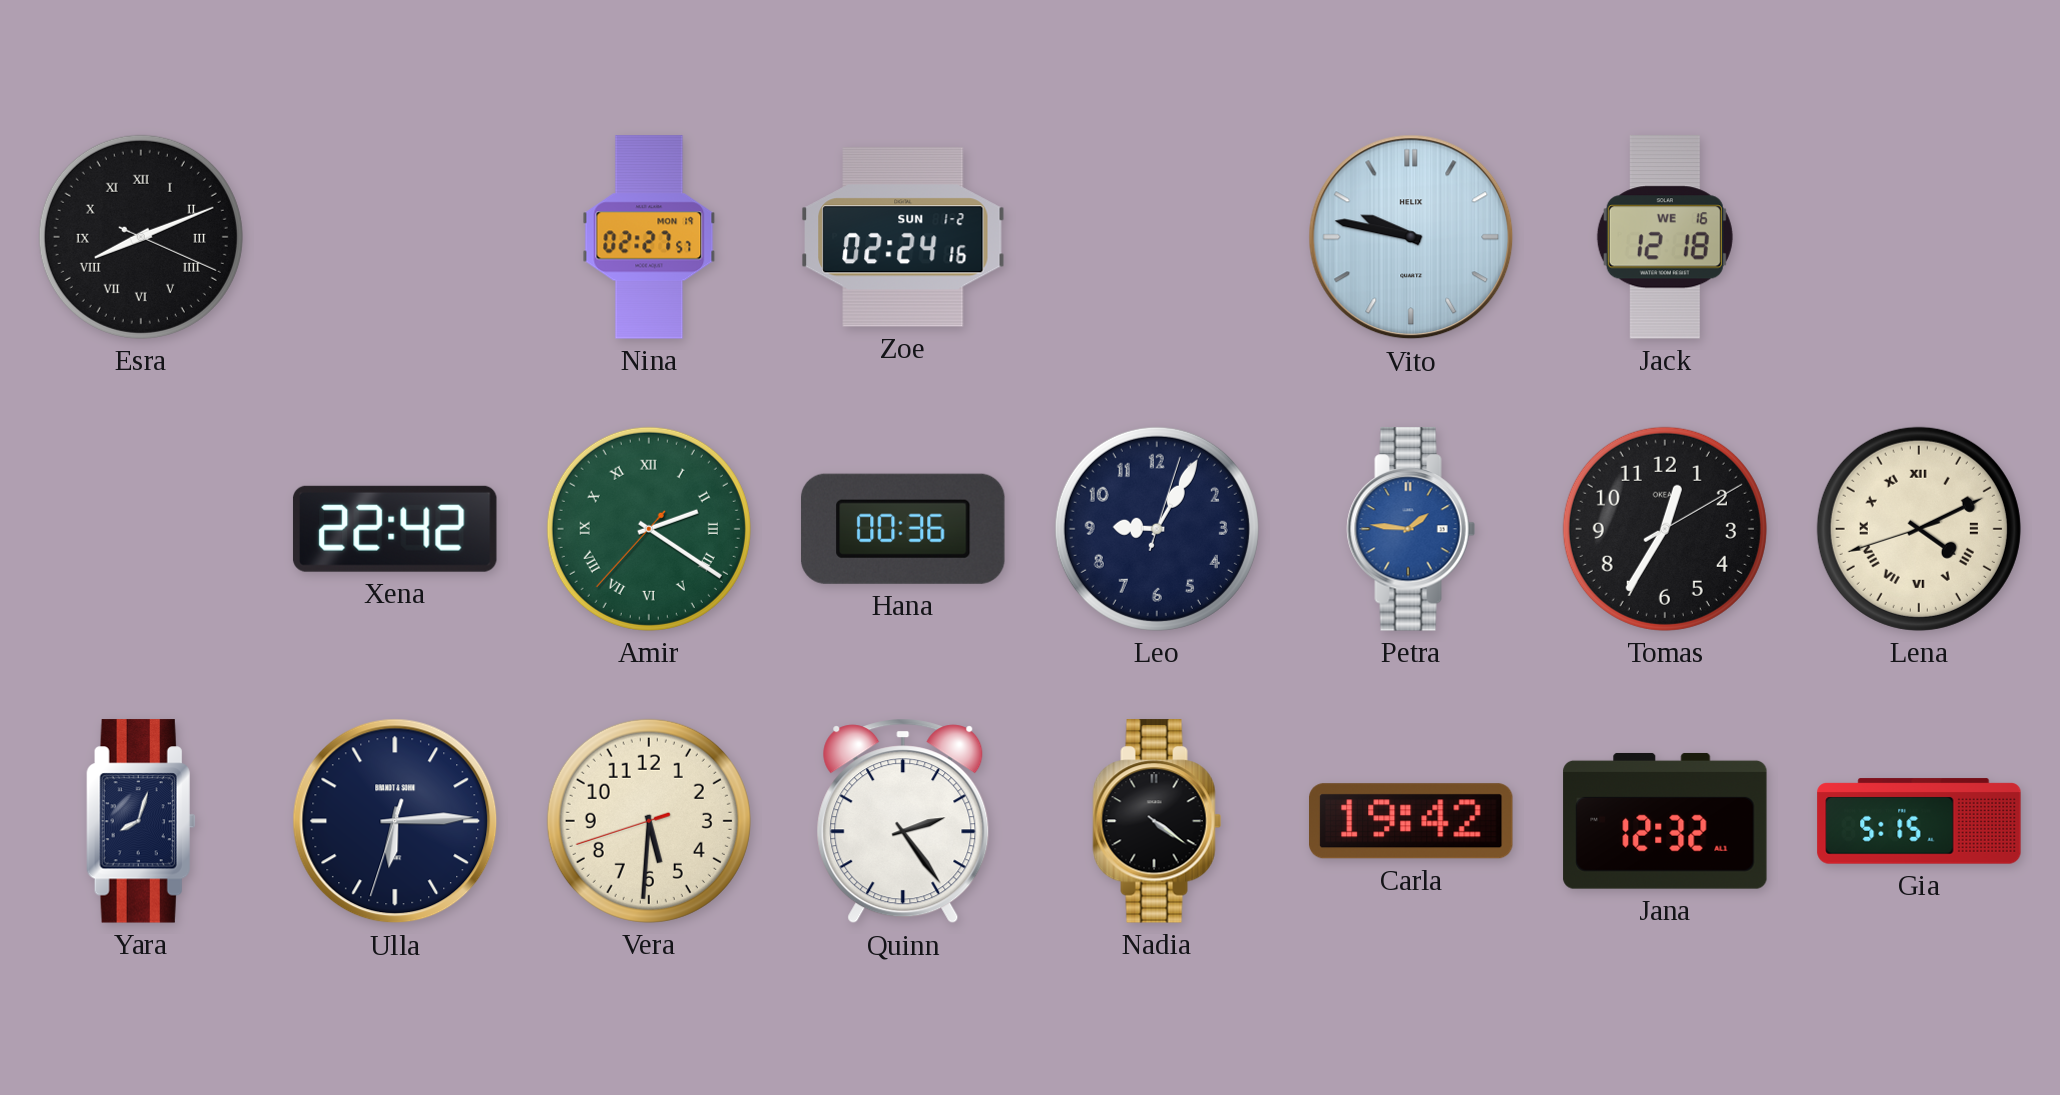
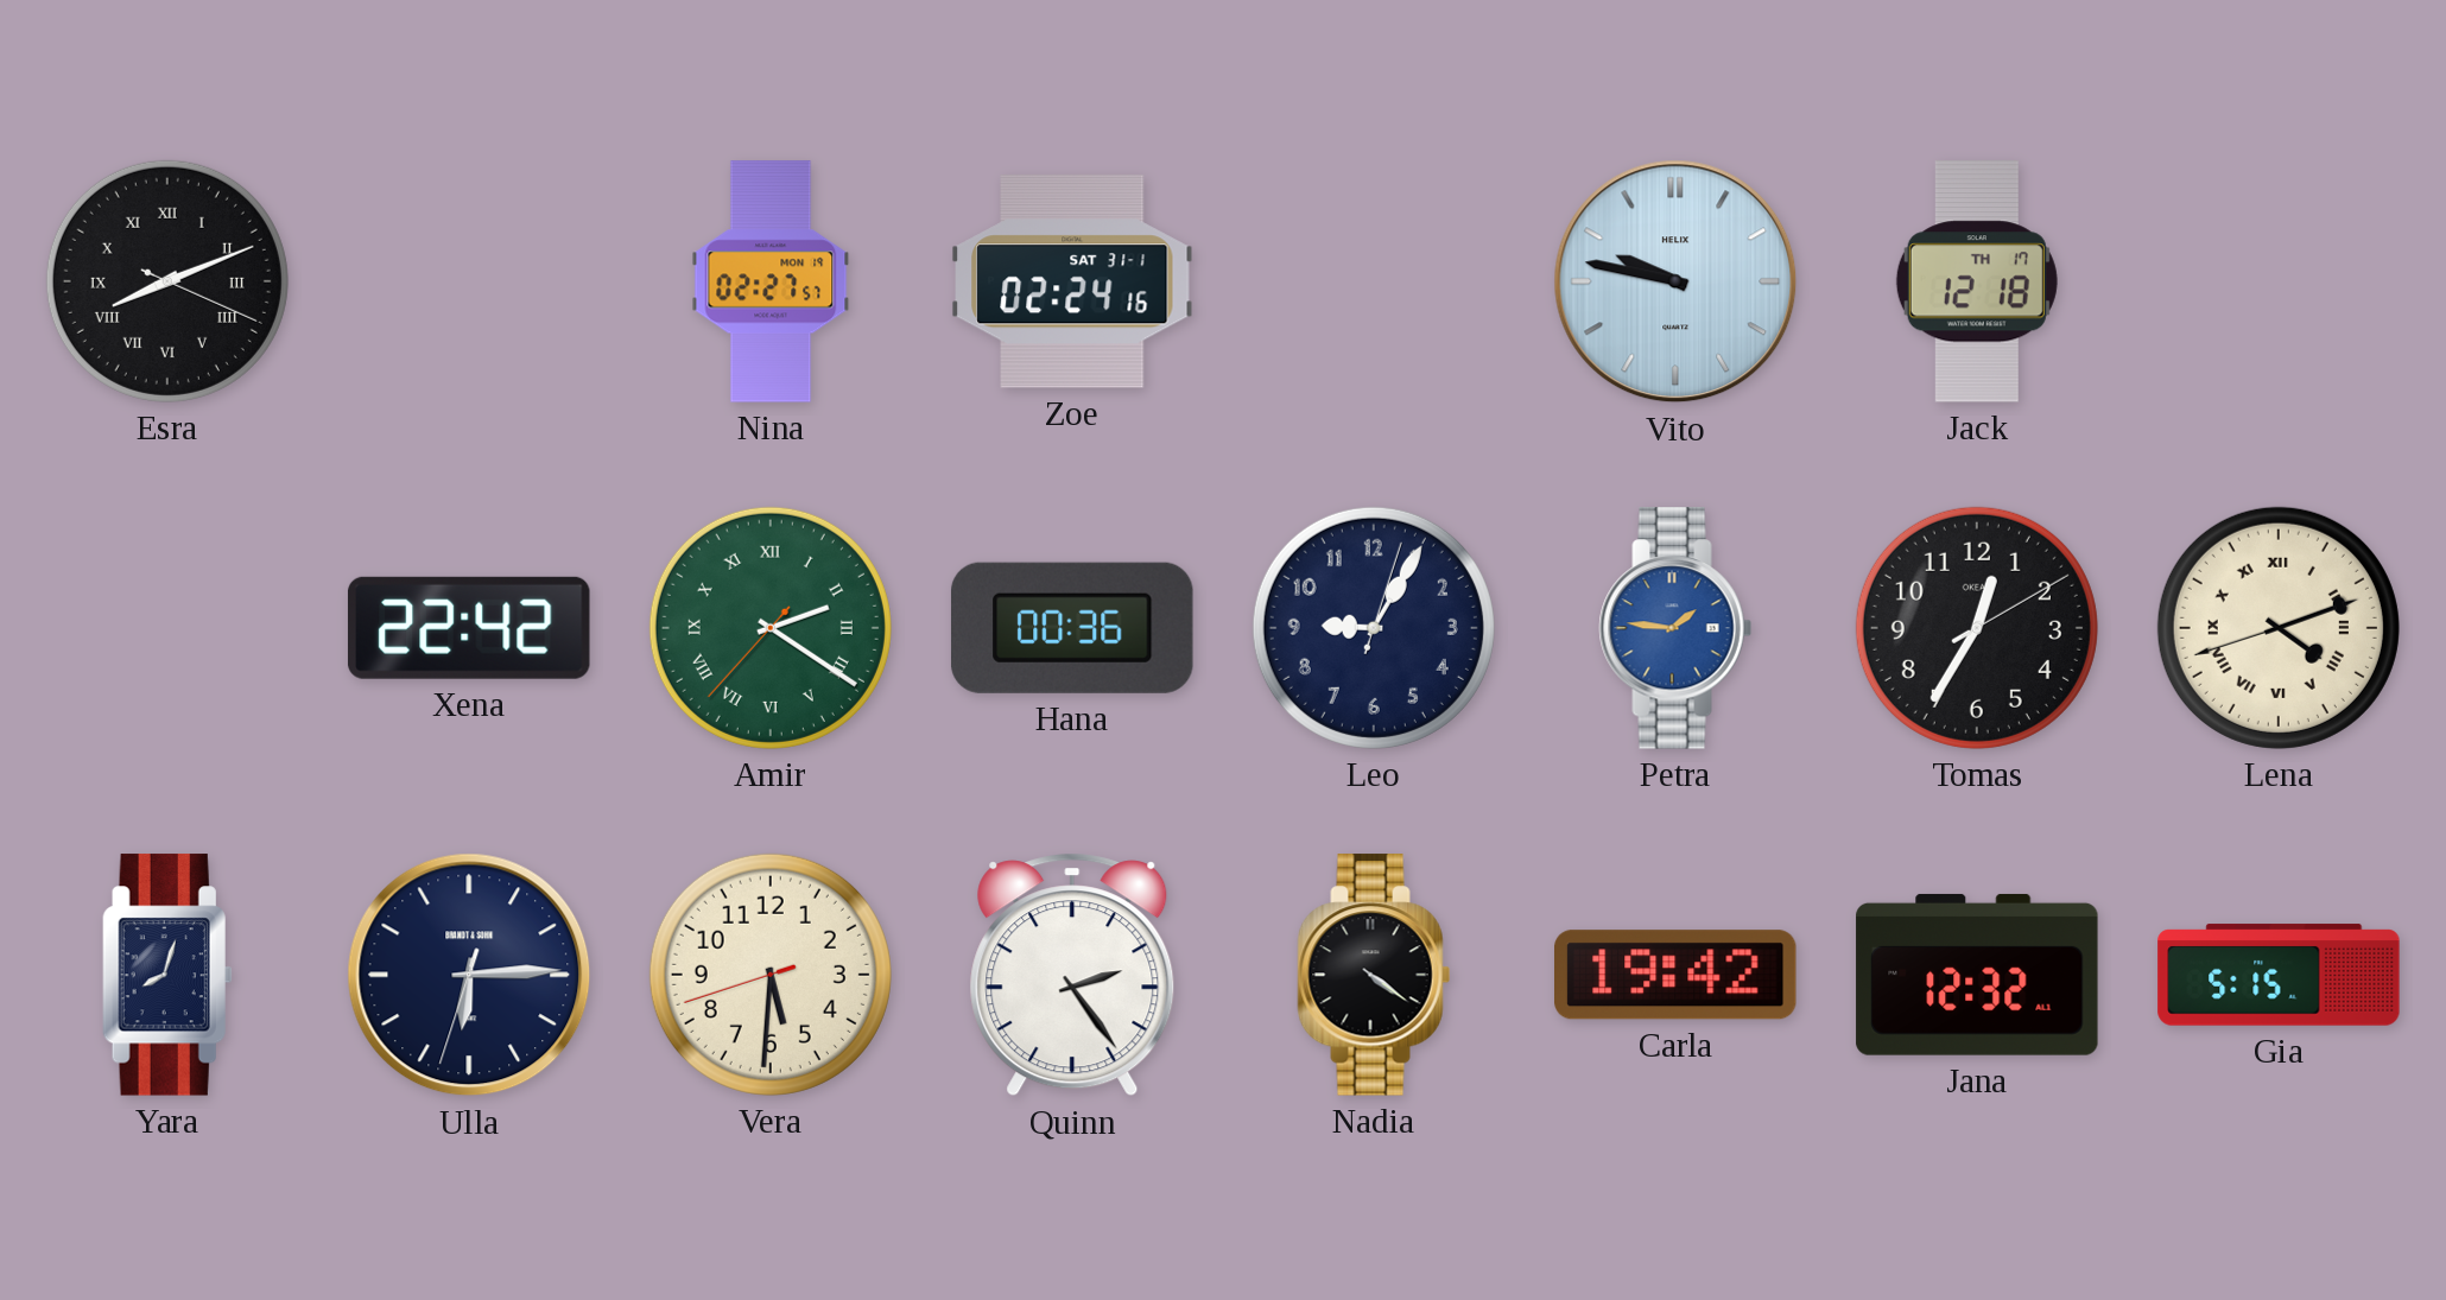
Zoe date: SUN 1-2 -> SAT 31-1 (1072, 281)
Jack date: WE 16 -> TH 17 (1977, 281)
Lena: 4:10 -> 4:11 (2279, 628)
